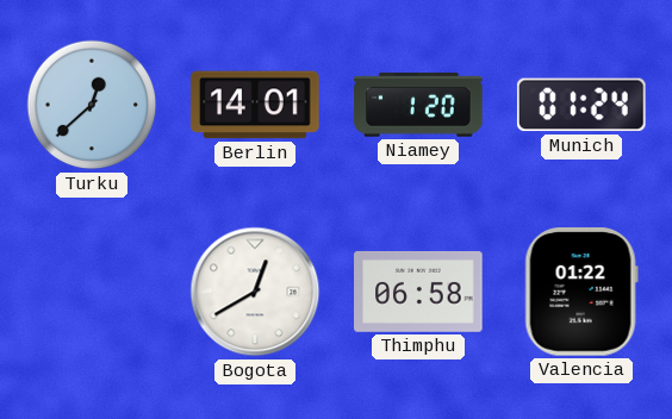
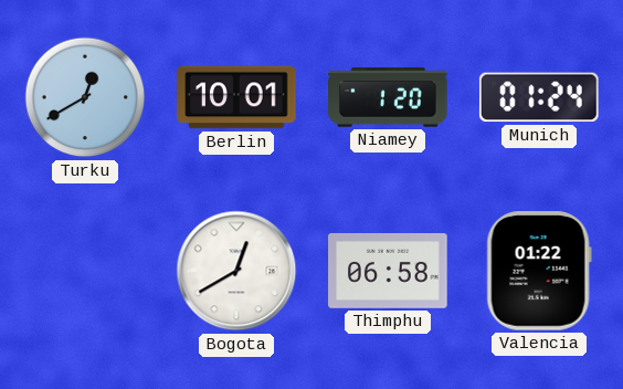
Turku: 12:38 -> 12:40 (85, 97)
Berlin: 14:01 -> 10:01 (236, 97)
